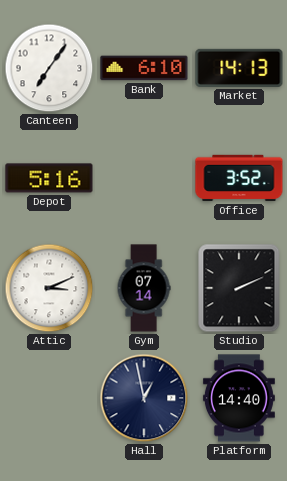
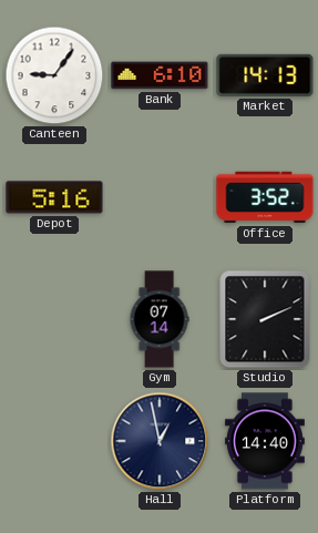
Canteen: 7:06 -> 9:06 (54, 75)
Attic: 3:11 -> none (49, 288)
